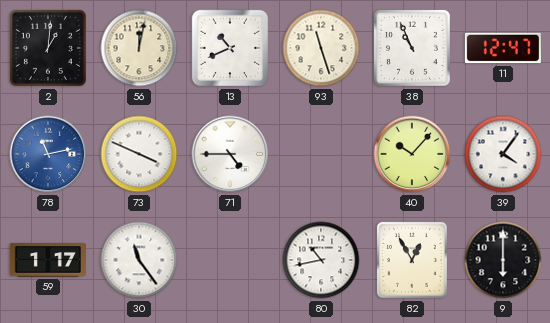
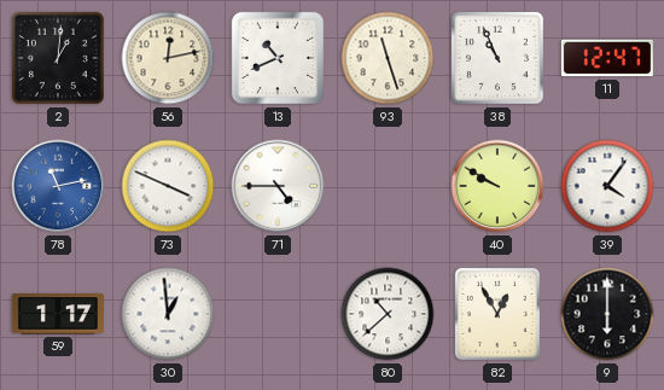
56: 12:02 -> 12:13 (168, 58)
40: 10:07 -> 9:50 (497, 186)
30: 11:24 -> 12:59 (168, 314)
80: 10:43 -> 10:38 (388, 314)
